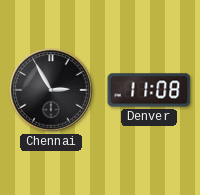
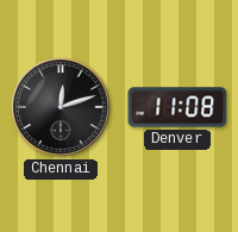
Chennai: 2:55 -> 12:12 (61, 107)
